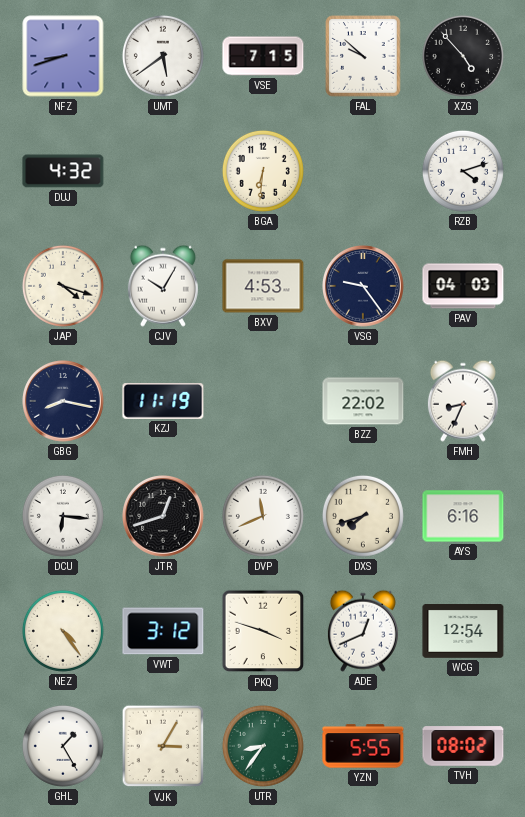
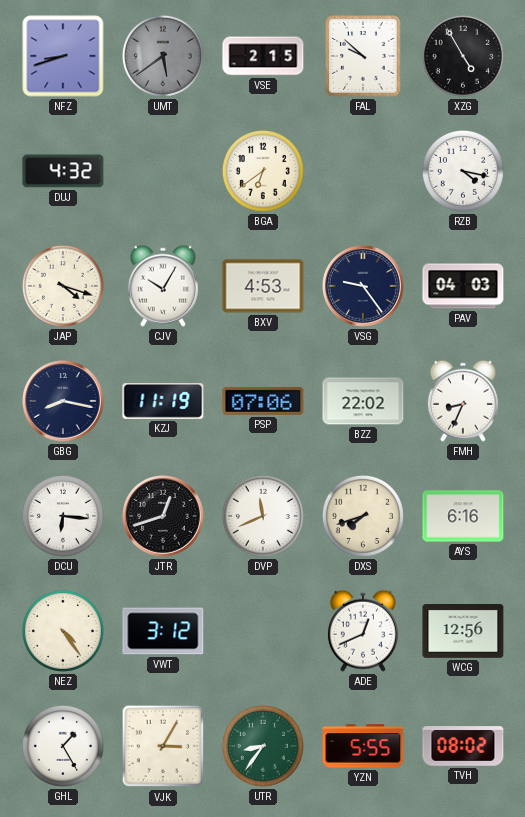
UMT dial: white -> grey (163, 56)
VSE: 7:15 -> 2:15 (263, 56)
XZG: 4:53 -> 4:55 (463, 56)
BGA: 6:31 -> 6:39 (263, 171)
RZB: 4:12 -> 4:17 (463, 171)
PSP: none -> 07:06 (263, 401)
PKQ: 3:48 -> none (263, 631)
WCG: 12:54 -> 12:56 (463, 632)
